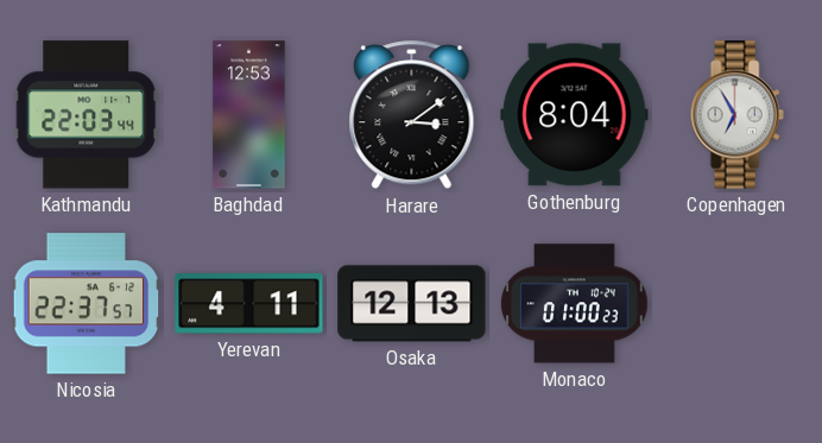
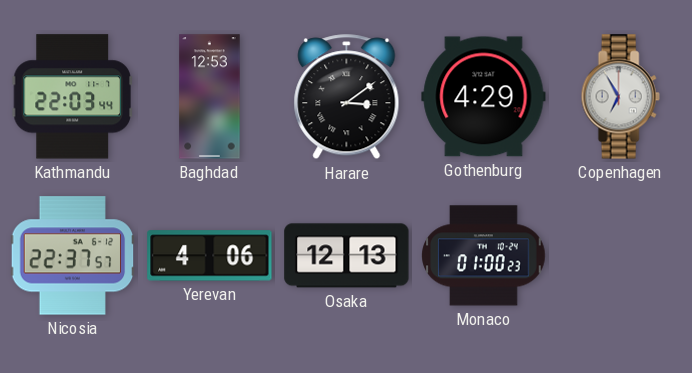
Gothenburg: 8:04 -> 4:29 (484, 97)
Yerevan: 4:11 -> 4:06 (210, 256)
